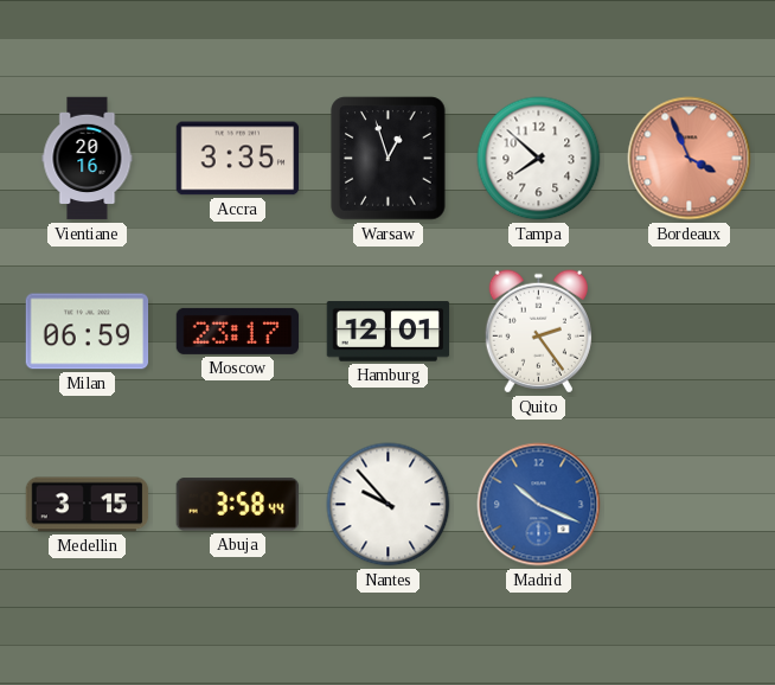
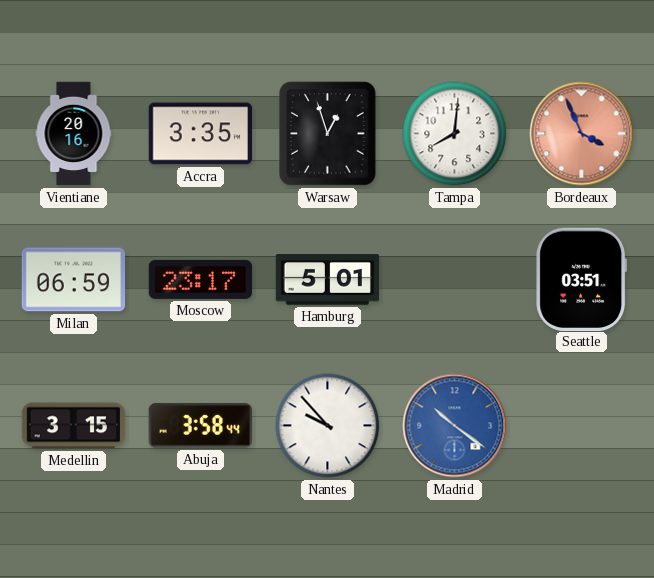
Tampa: 7:52 -> 8:01 (455, 134)
Hamburg: 12:01 -> 5:01 (328, 280)
Quito: 2:24 -> none (538, 332)
Seattle: none -> 03:51 (582, 279)
Madrid: 10:19 -> 10:21 (455, 426)
